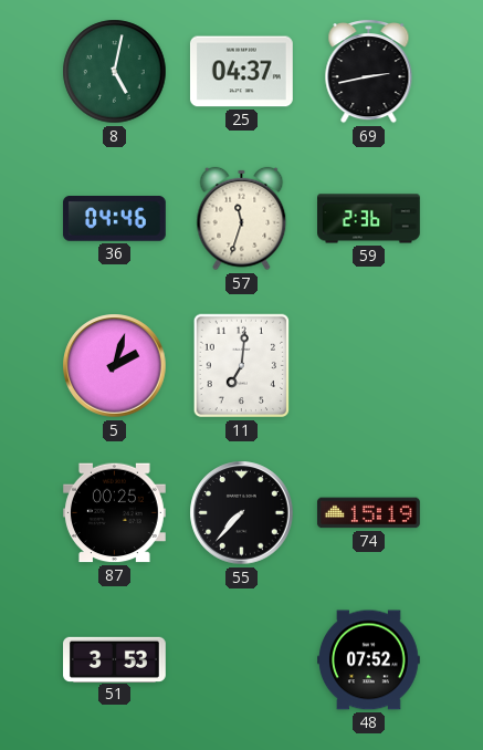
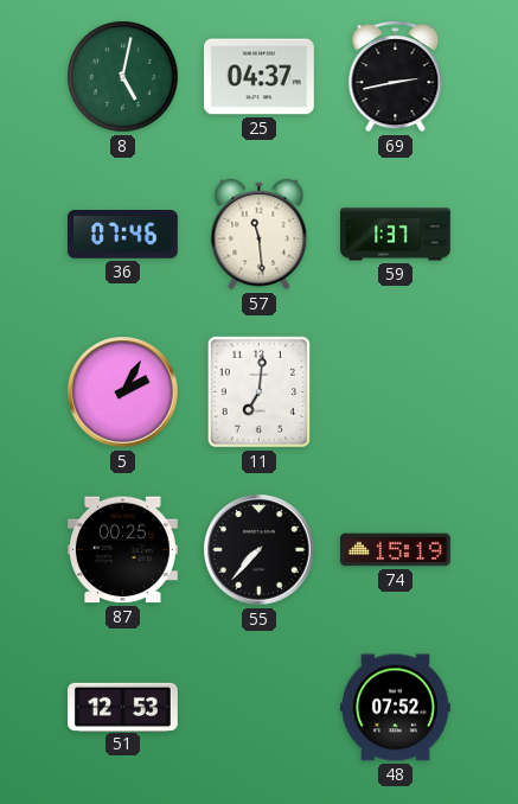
36: 04:46 -> 07:46 (122, 235)
57: 11:33 -> 11:29 (260, 235)
59: 2:36 -> 1:37 (396, 235)
5: 2:03 -> 2:05 (123, 393)
51: 3:53 -> 12:53 (123, 707)
